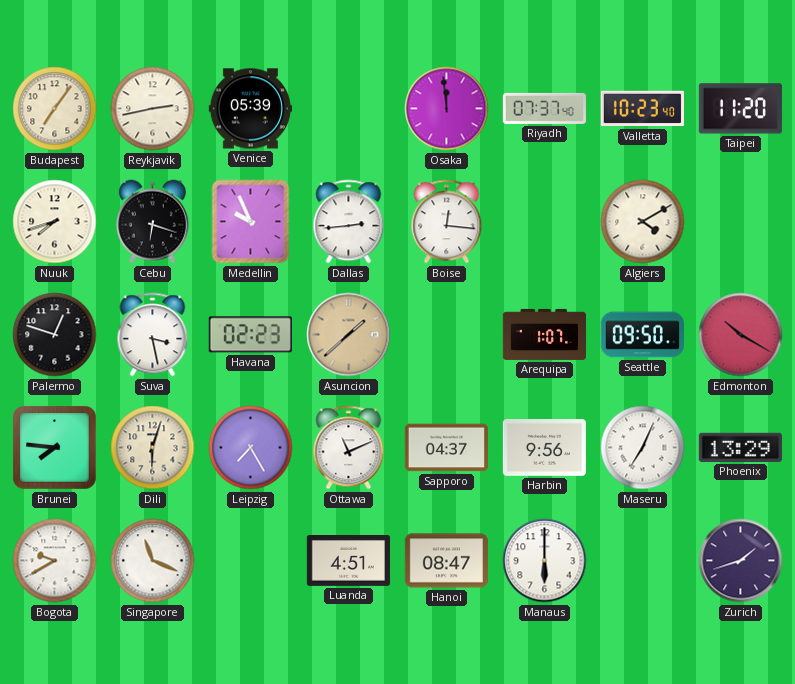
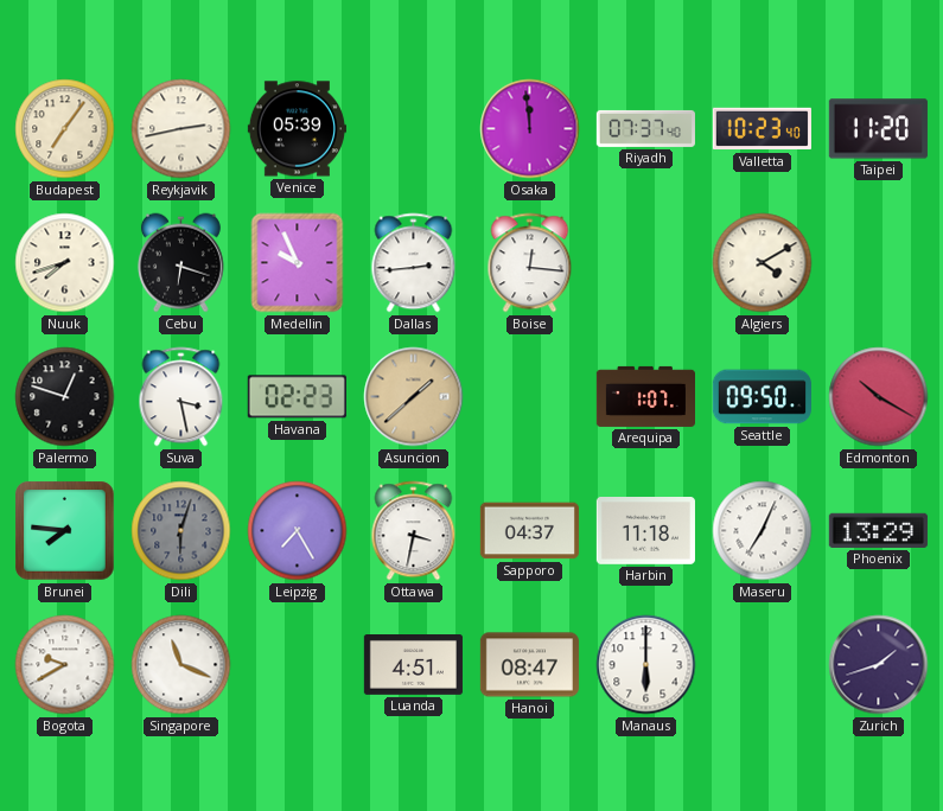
Dili dial: cream -> grey (181, 531)
Ottawa: 11:11 -> 3:32 (414, 531)
Harbin: 9:56 -> 11:18 (645, 531)
